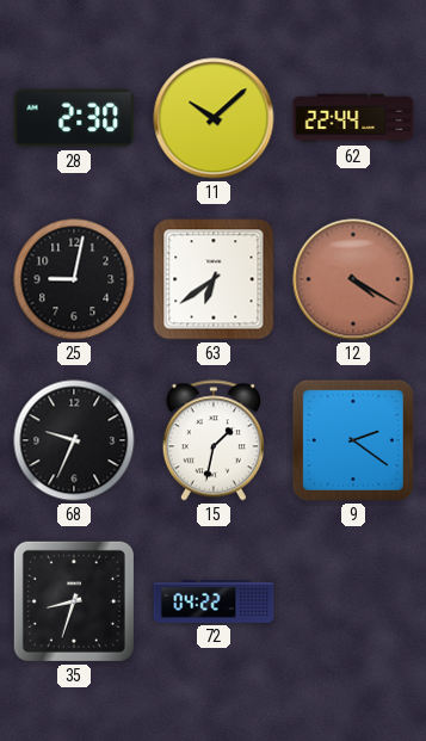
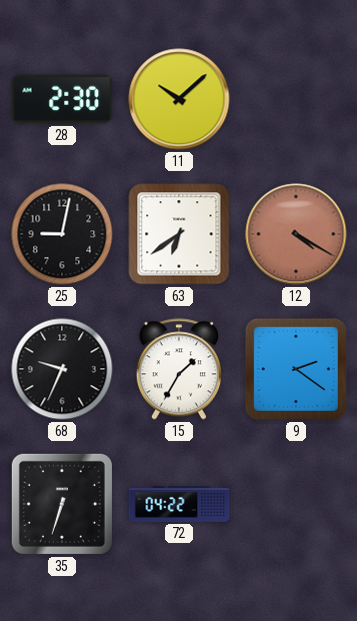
62: 22:44 -> none (353, 118)
15: 1:32 -> 1:35 (179, 369)
35: 8:33 -> 6:33 (62, 504)
